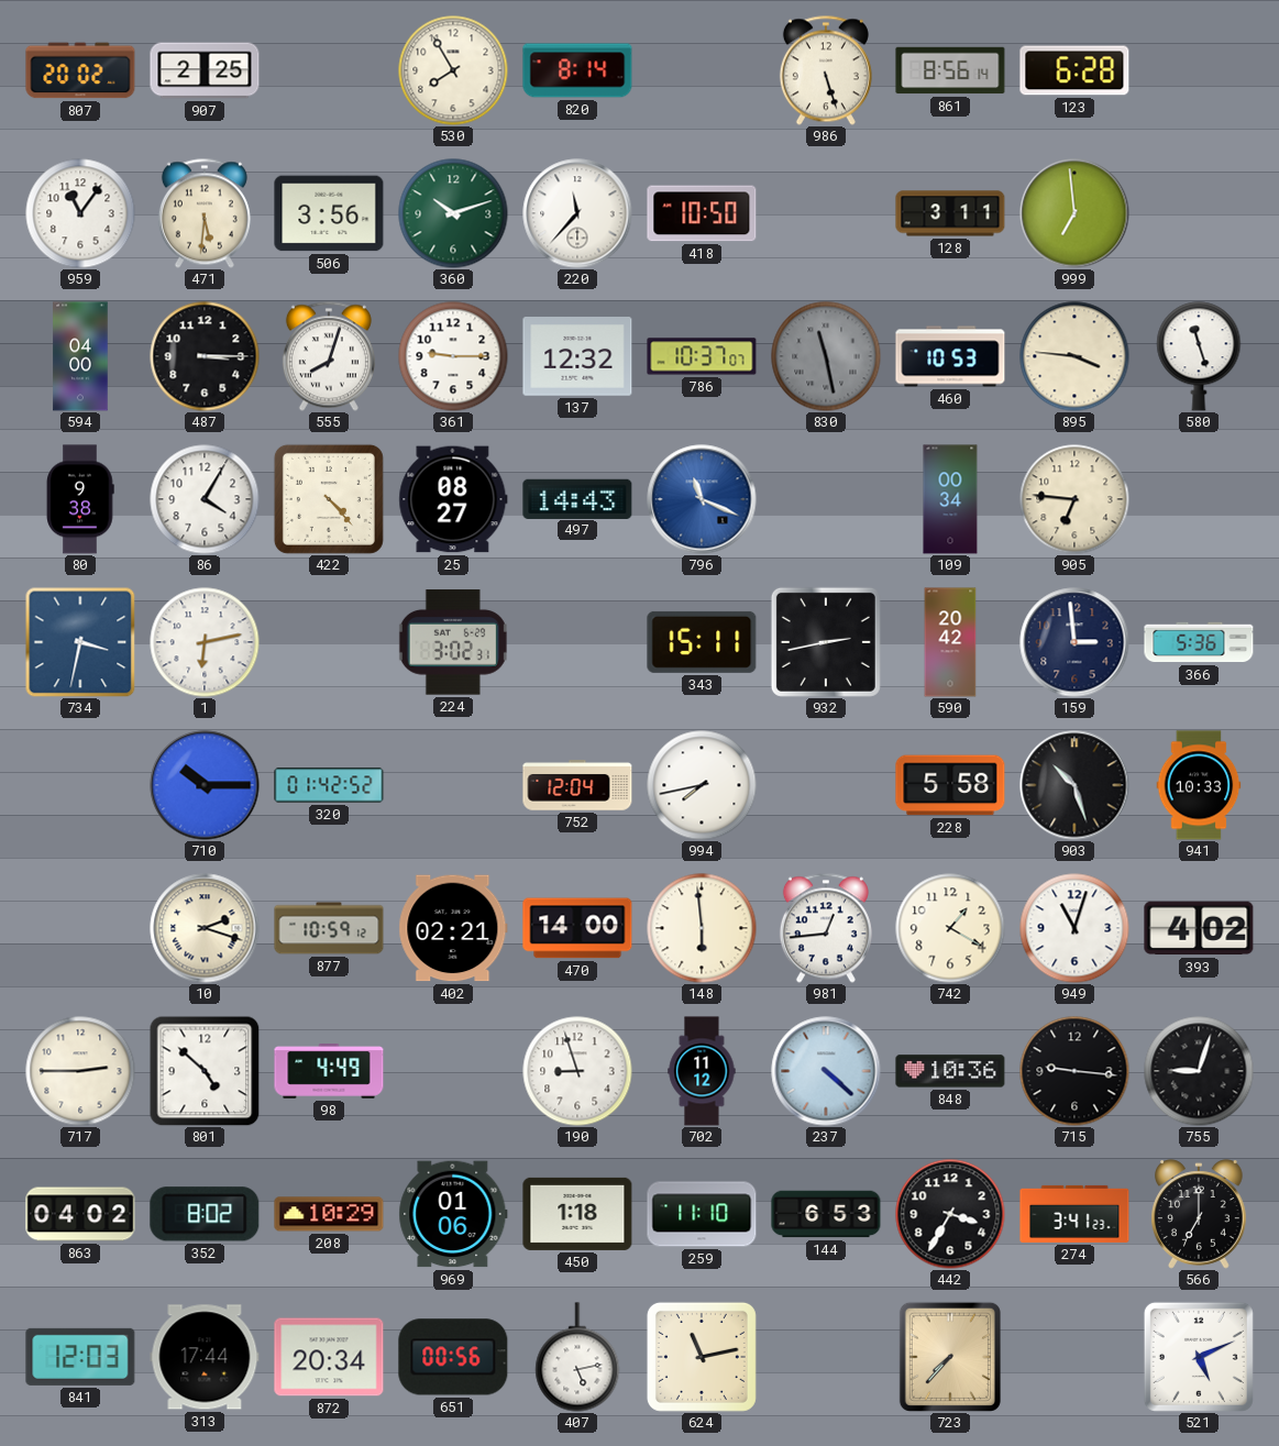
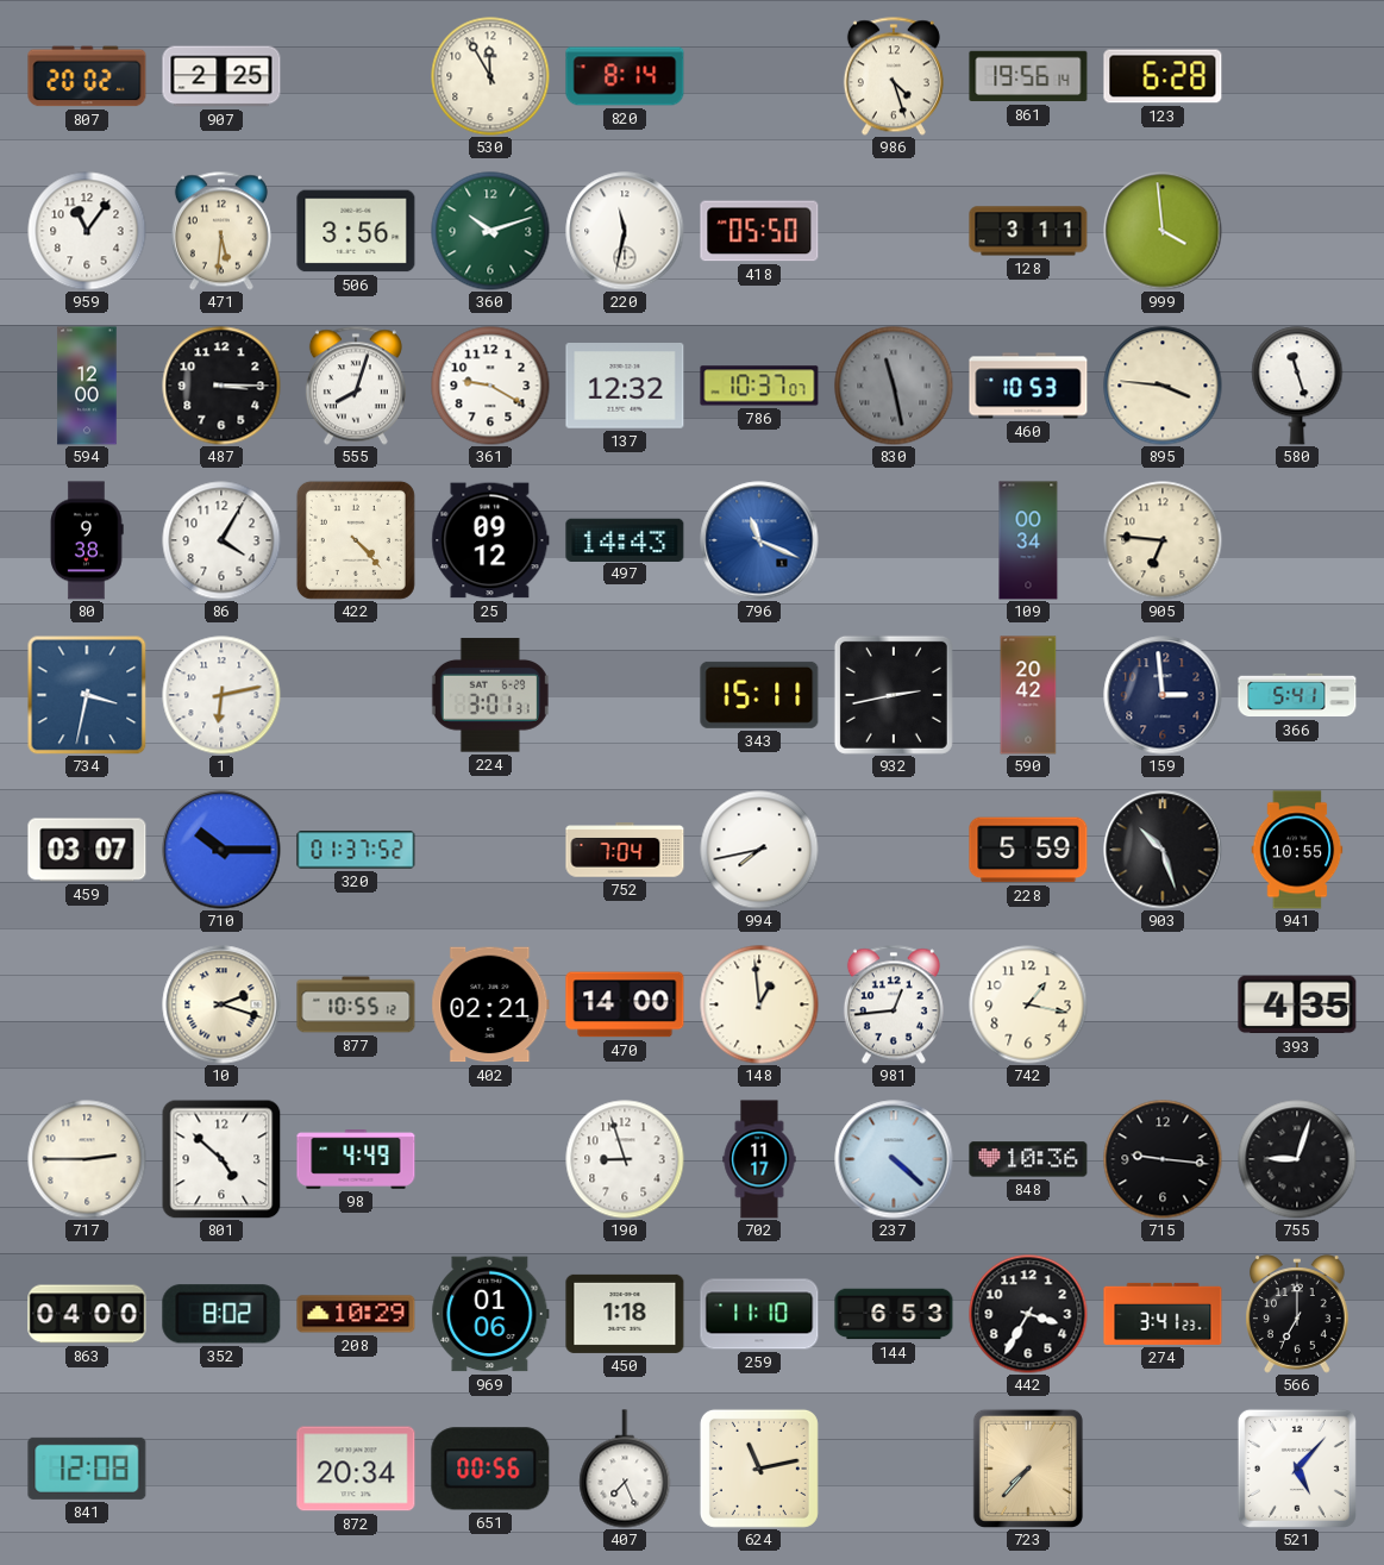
530: 7:55 -> 11:55 (490, 76)
986: 5:27 -> 4:27 (894, 76)
861: 8:56 -> 19:56 (1028, 76)
220: 11:37 -> 11:32 (625, 231)
418: 10:50 -> 05:50 (759, 231)
999: 6:59 -> 3:59 (1163, 231)
594: 04:00 -> 12:00 (87, 386)
361: 9:15 -> 9:20 (490, 386)
25: 08:27 -> 09:12 (490, 540)
224: 3:02 -> 3:01 (490, 695)
366: 5:36 -> 5:41 (1297, 695)
459: none -> 03:07 (87, 850)
320: 01:42 -> 01:37 (356, 850)
752: 12:04 -> 7:04 (625, 850)
228: 5:58 -> 5:59 (1028, 850)
941: 10:33 -> 10:55 (1297, 850)
877: 10:59 -> 10:55 (356, 1004)
148: 5:59 -> 12:59 (759, 1004)
742: 1:20 -> 1:17 (1028, 1004)
949: 11:03 -> none (1074, 928)
393: 4:02 -> 4:35 (1297, 1004)
702: 11:12 -> 11:17 (759, 1159)
863: 04:02 -> 04:00 (87, 1314)
841: 12:03 -> 12:08 (87, 1469)
313: 17:44 -> none (205, 1357)
407: 5:13 -> 7:26 (625, 1469)
521: 5:11 -> 5:07 (1297, 1469)
